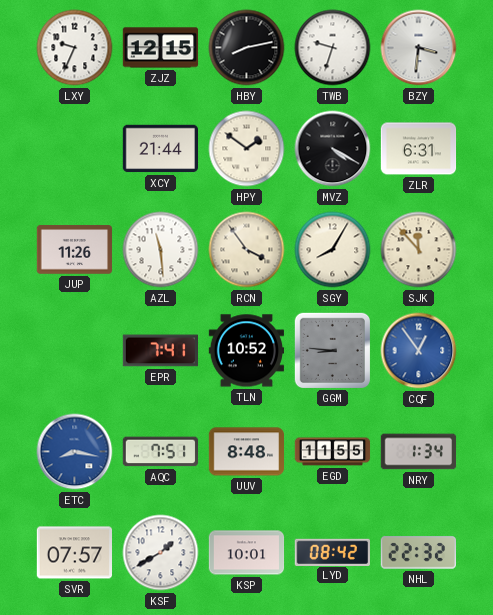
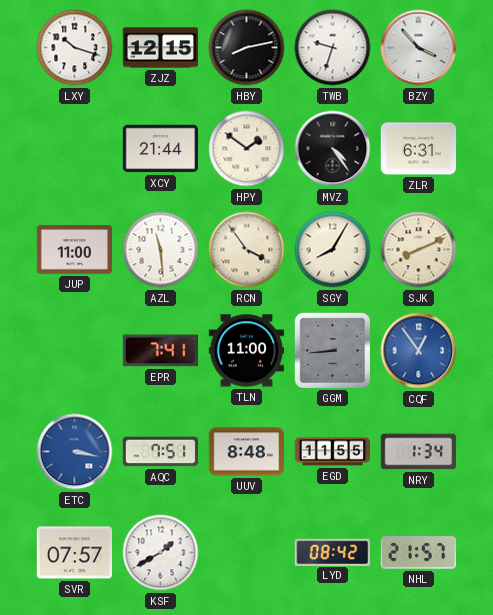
LXY: 9:34 -> 10:18 (75, 48)
BZY: 3:31 -> 3:53 (419, 48)
MVZ: 4:20 -> 4:24 (333, 149)
JUP: 11:26 -> 11:00 (75, 250)
SJK: 11:53 -> 8:11 (419, 250)
TLN: 10:52 -> 11:00 (246, 351)
GGM: 8:46 -> 8:44 (332, 350)
ETC: 8:17 -> 3:17 (75, 452)
KSP: 10:01 -> none (247, 553)
NHL: 22:32 -> 21:57 (418, 553)
